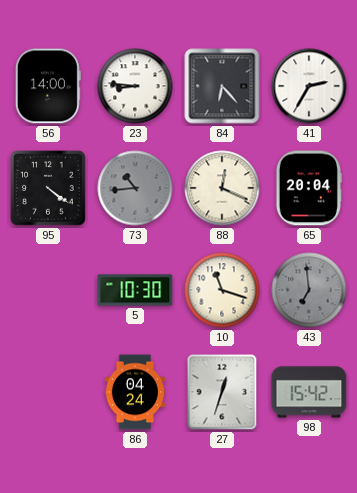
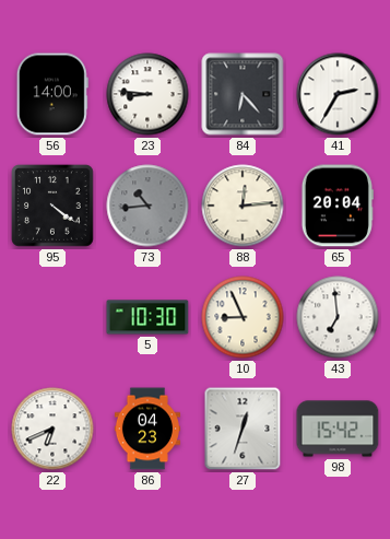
88: 12:19 -> 12:14 (243, 206)
10: 11:18 -> 8:56 (243, 317)
43 dial: grey -> white (338, 317)
22: none -> 6:41 (52, 429)
86: 04:24 -> 04:23 (147, 429)
